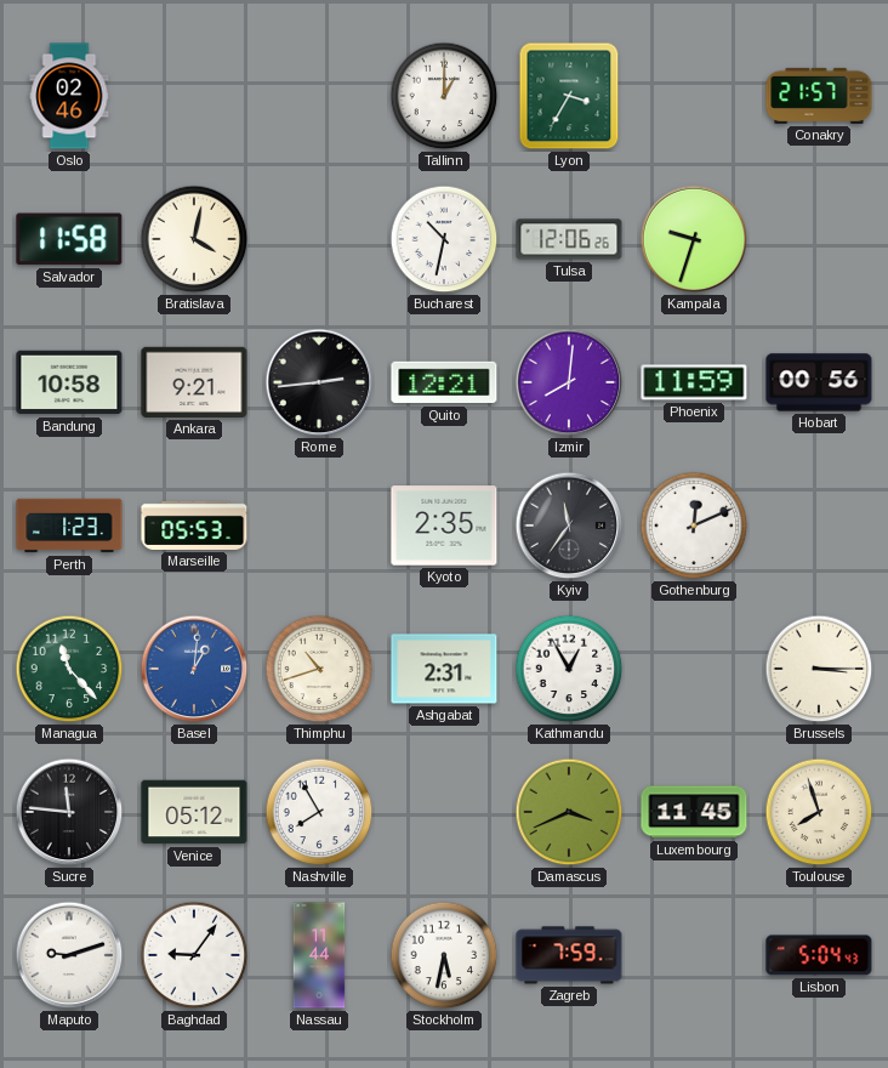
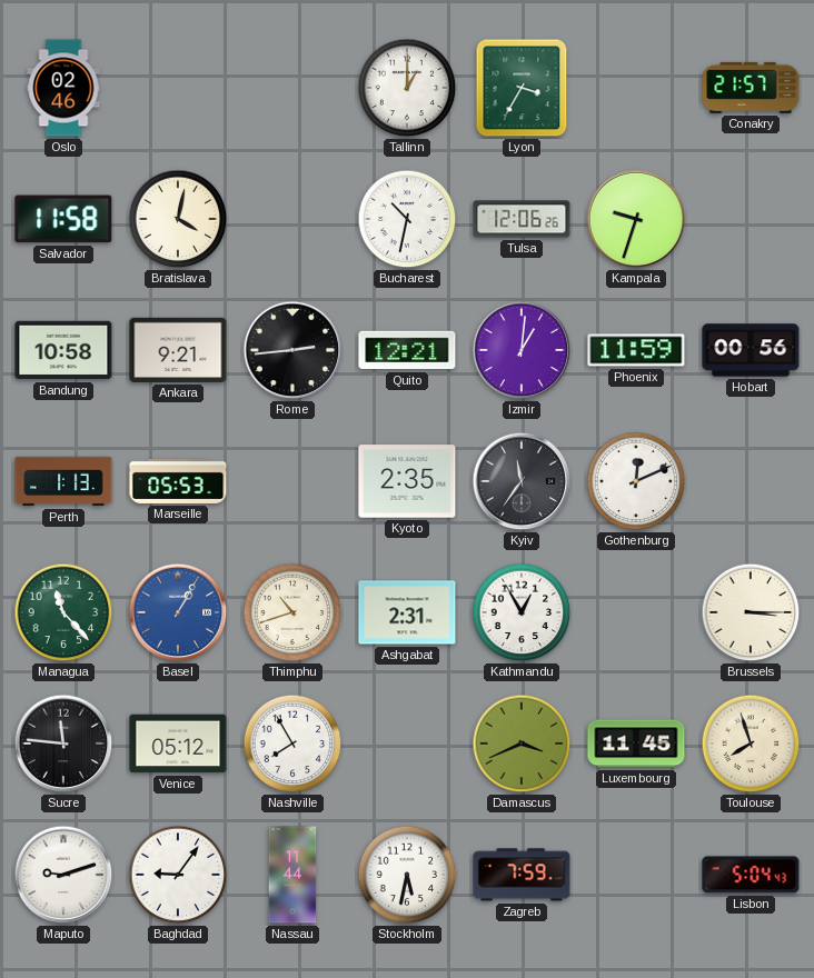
Izmir: 8:01 -> 1:01 (522, 350)
Perth: 1:23 -> 1:13 (63, 481)
Basel: 1:01 -> 1:05 (178, 612)
